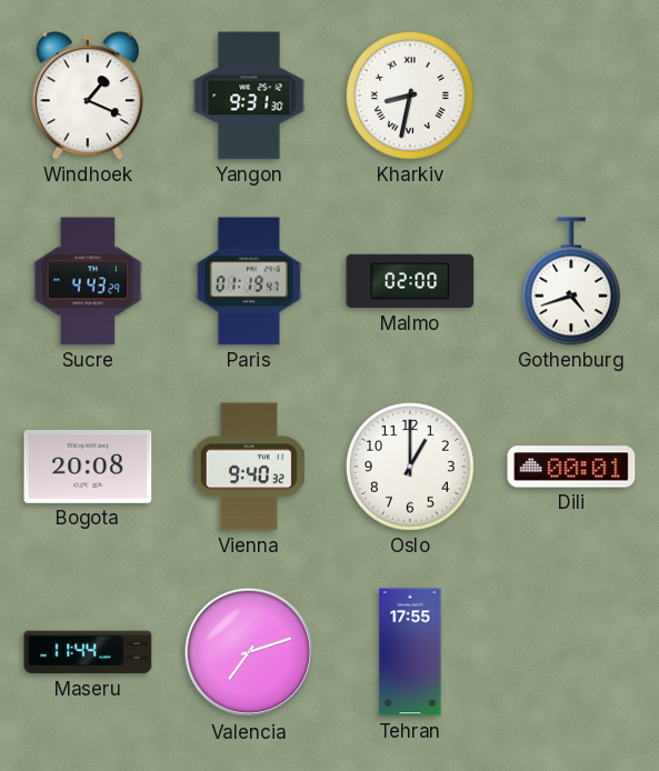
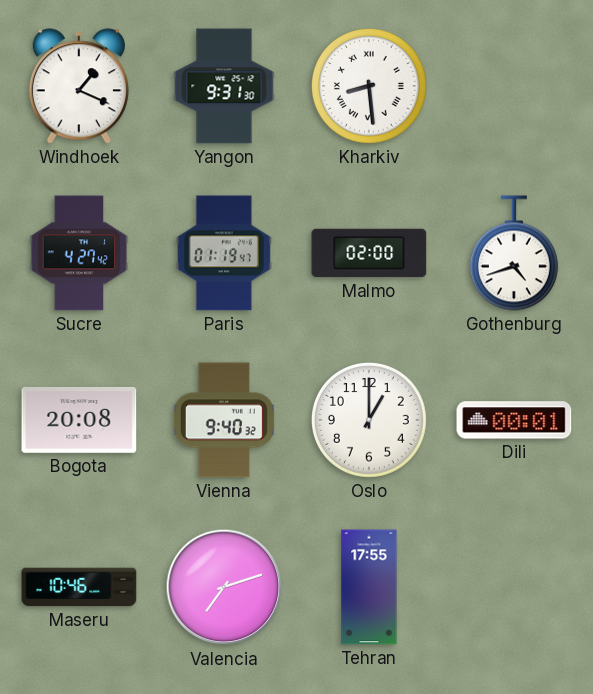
Kharkiv: 8:32 -> 8:29 (369, 86)
Sucre: 4:43 -> 4:27 (79, 253)
Maseru: 11:44 -> 10:46 (79, 587)
